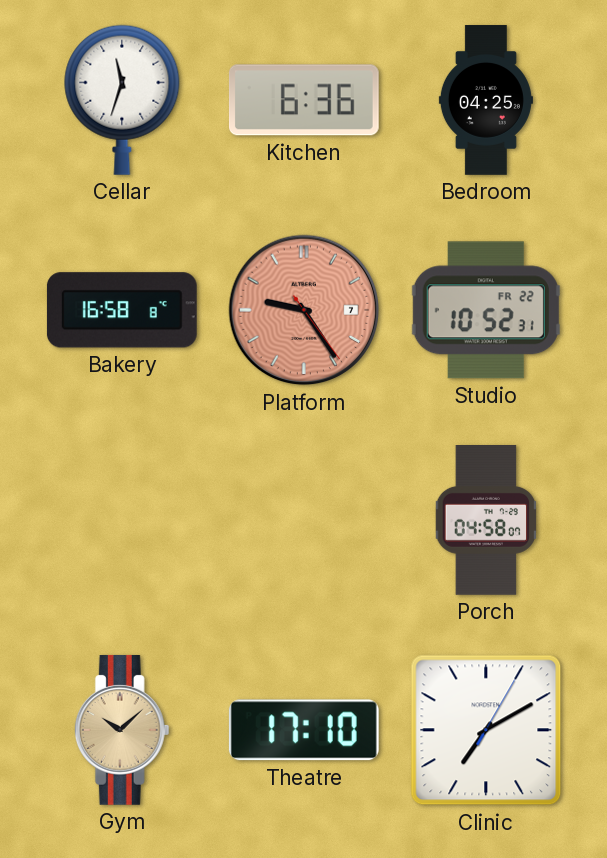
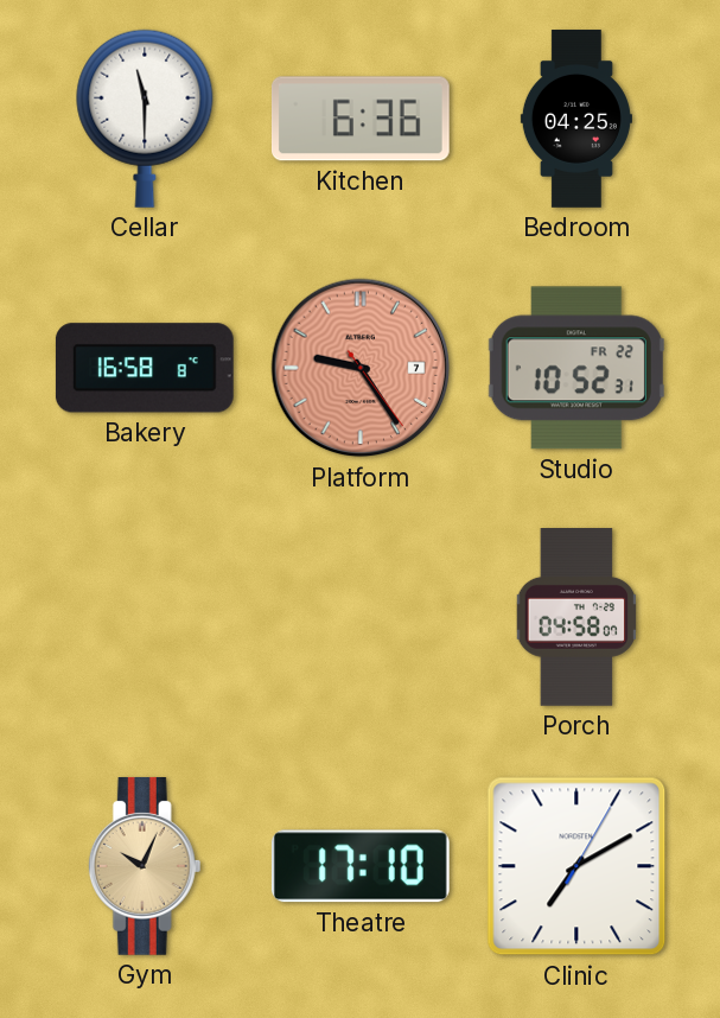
Cellar: 11:33 -> 11:30 (145, 119)
Gym: 10:08 -> 10:04 (145, 866)
